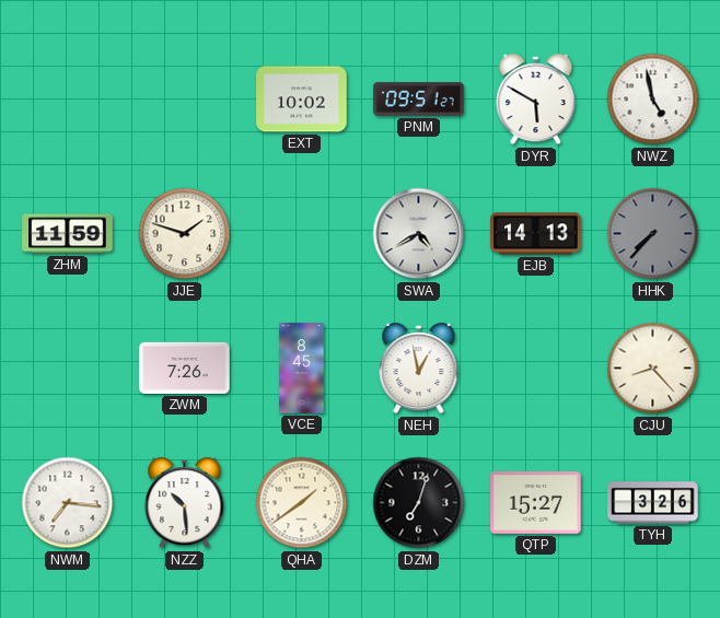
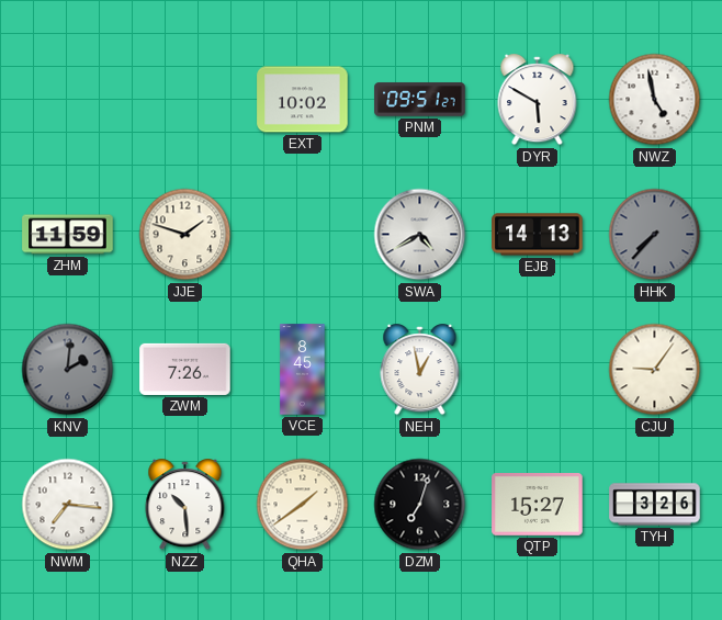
KNV: none -> 2:01 (68, 370)
CJU: 8:23 -> 9:06 (655, 370)
